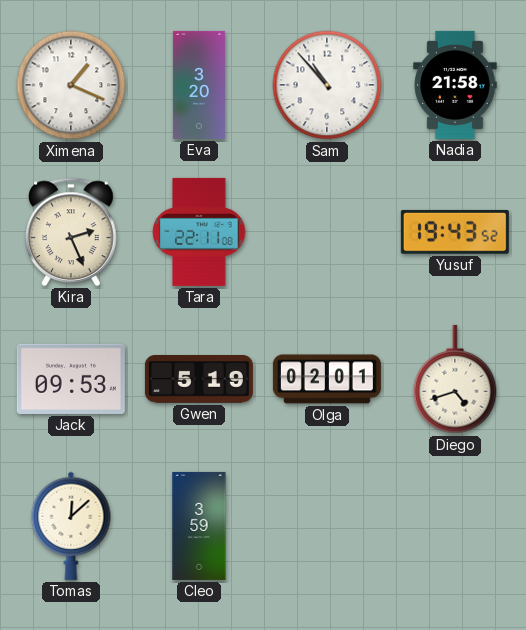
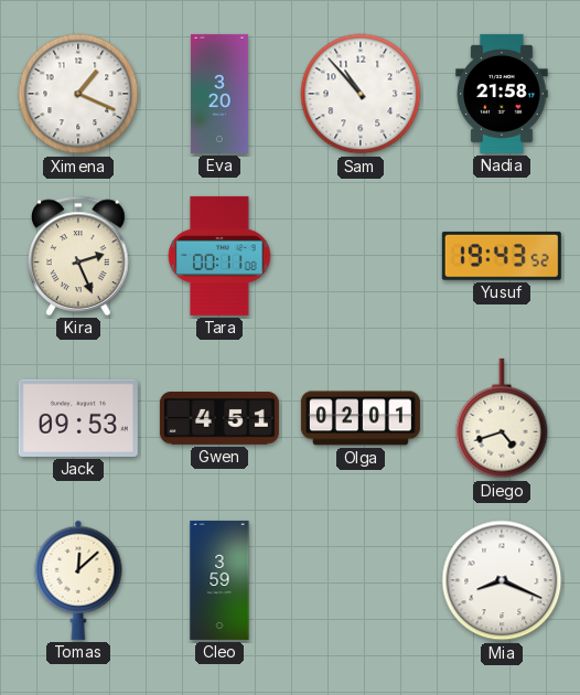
Tara: 22:11 -> 00:11 (219, 256)
Gwen: 5:19 -> 4:51 (219, 418)
Mia: none -> 8:19 (502, 580)
